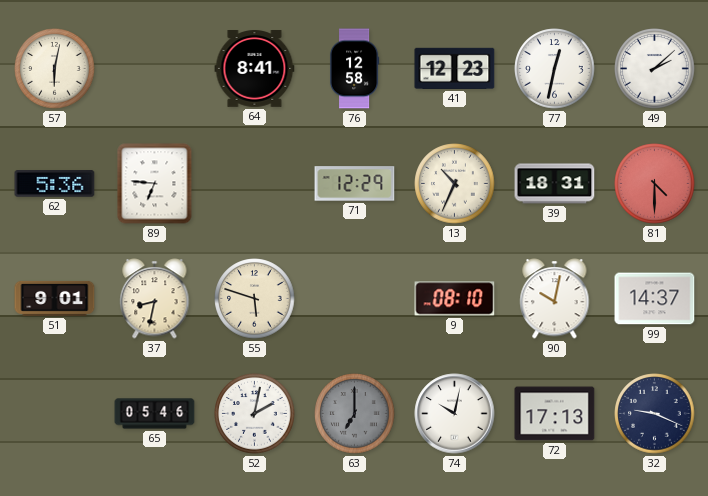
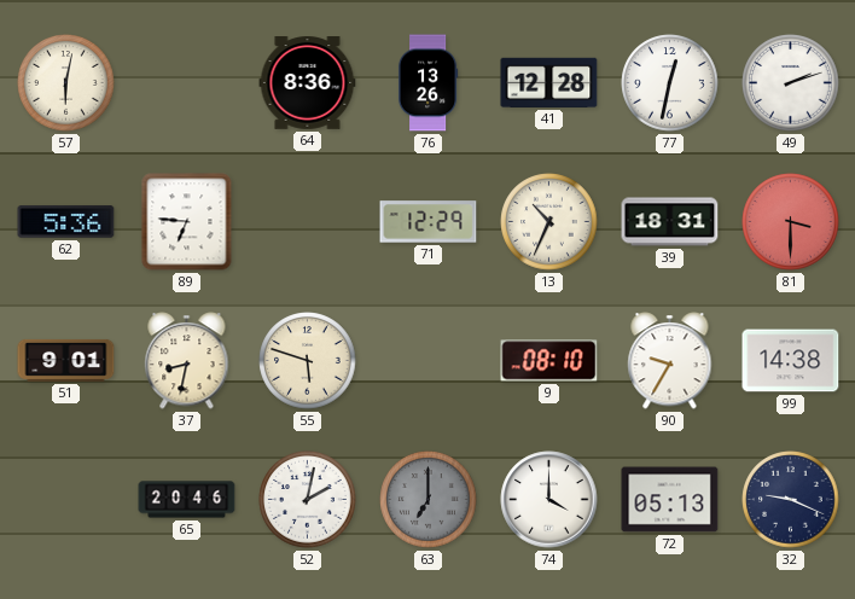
64: 8:41 -> 8:36 (308, 83)
76: 12:58 -> 13:26 (427, 83)
41: 12:23 -> 12:28 (549, 82)
49: 2:08 -> 2:12 (791, 83)
81: 4:30 -> 3:30 (791, 222)
90: 10:02 -> 9:35 (670, 361)
99: 14:37 -> 14:38 (791, 361)
65: 05:46 -> 20:46 (187, 500)
74: 10:02 -> 4:00 (549, 500)
72: 17:13 -> 05:13 (670, 500)
